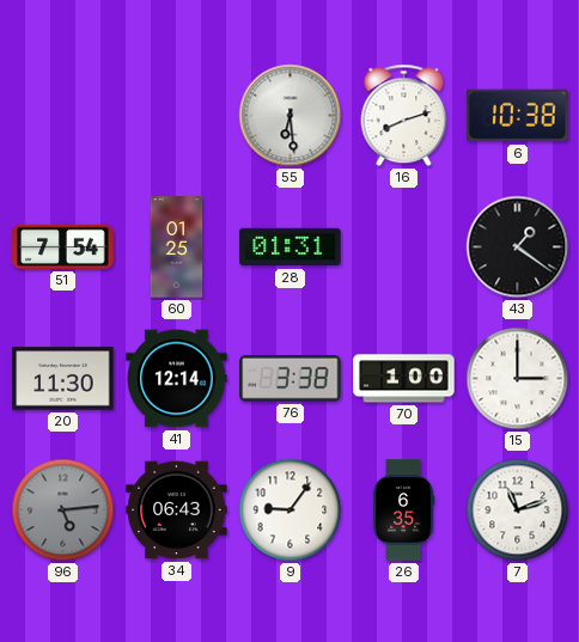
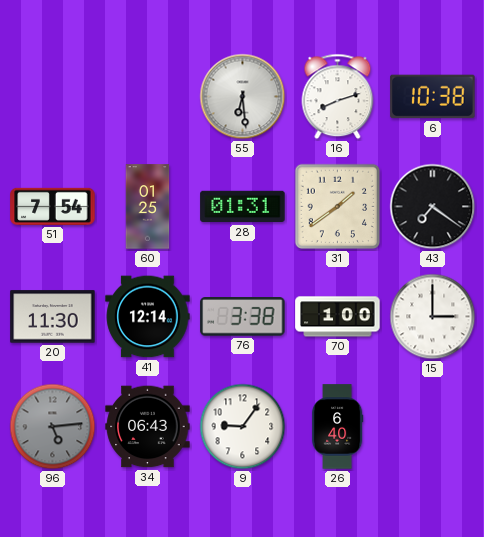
31: none -> 1:39 (338, 207)
43: 1:21 -> 7:21 (433, 207)
26: 6:35 -> 6:40 (337, 427)
7: 11:12 -> none (518, 510)
